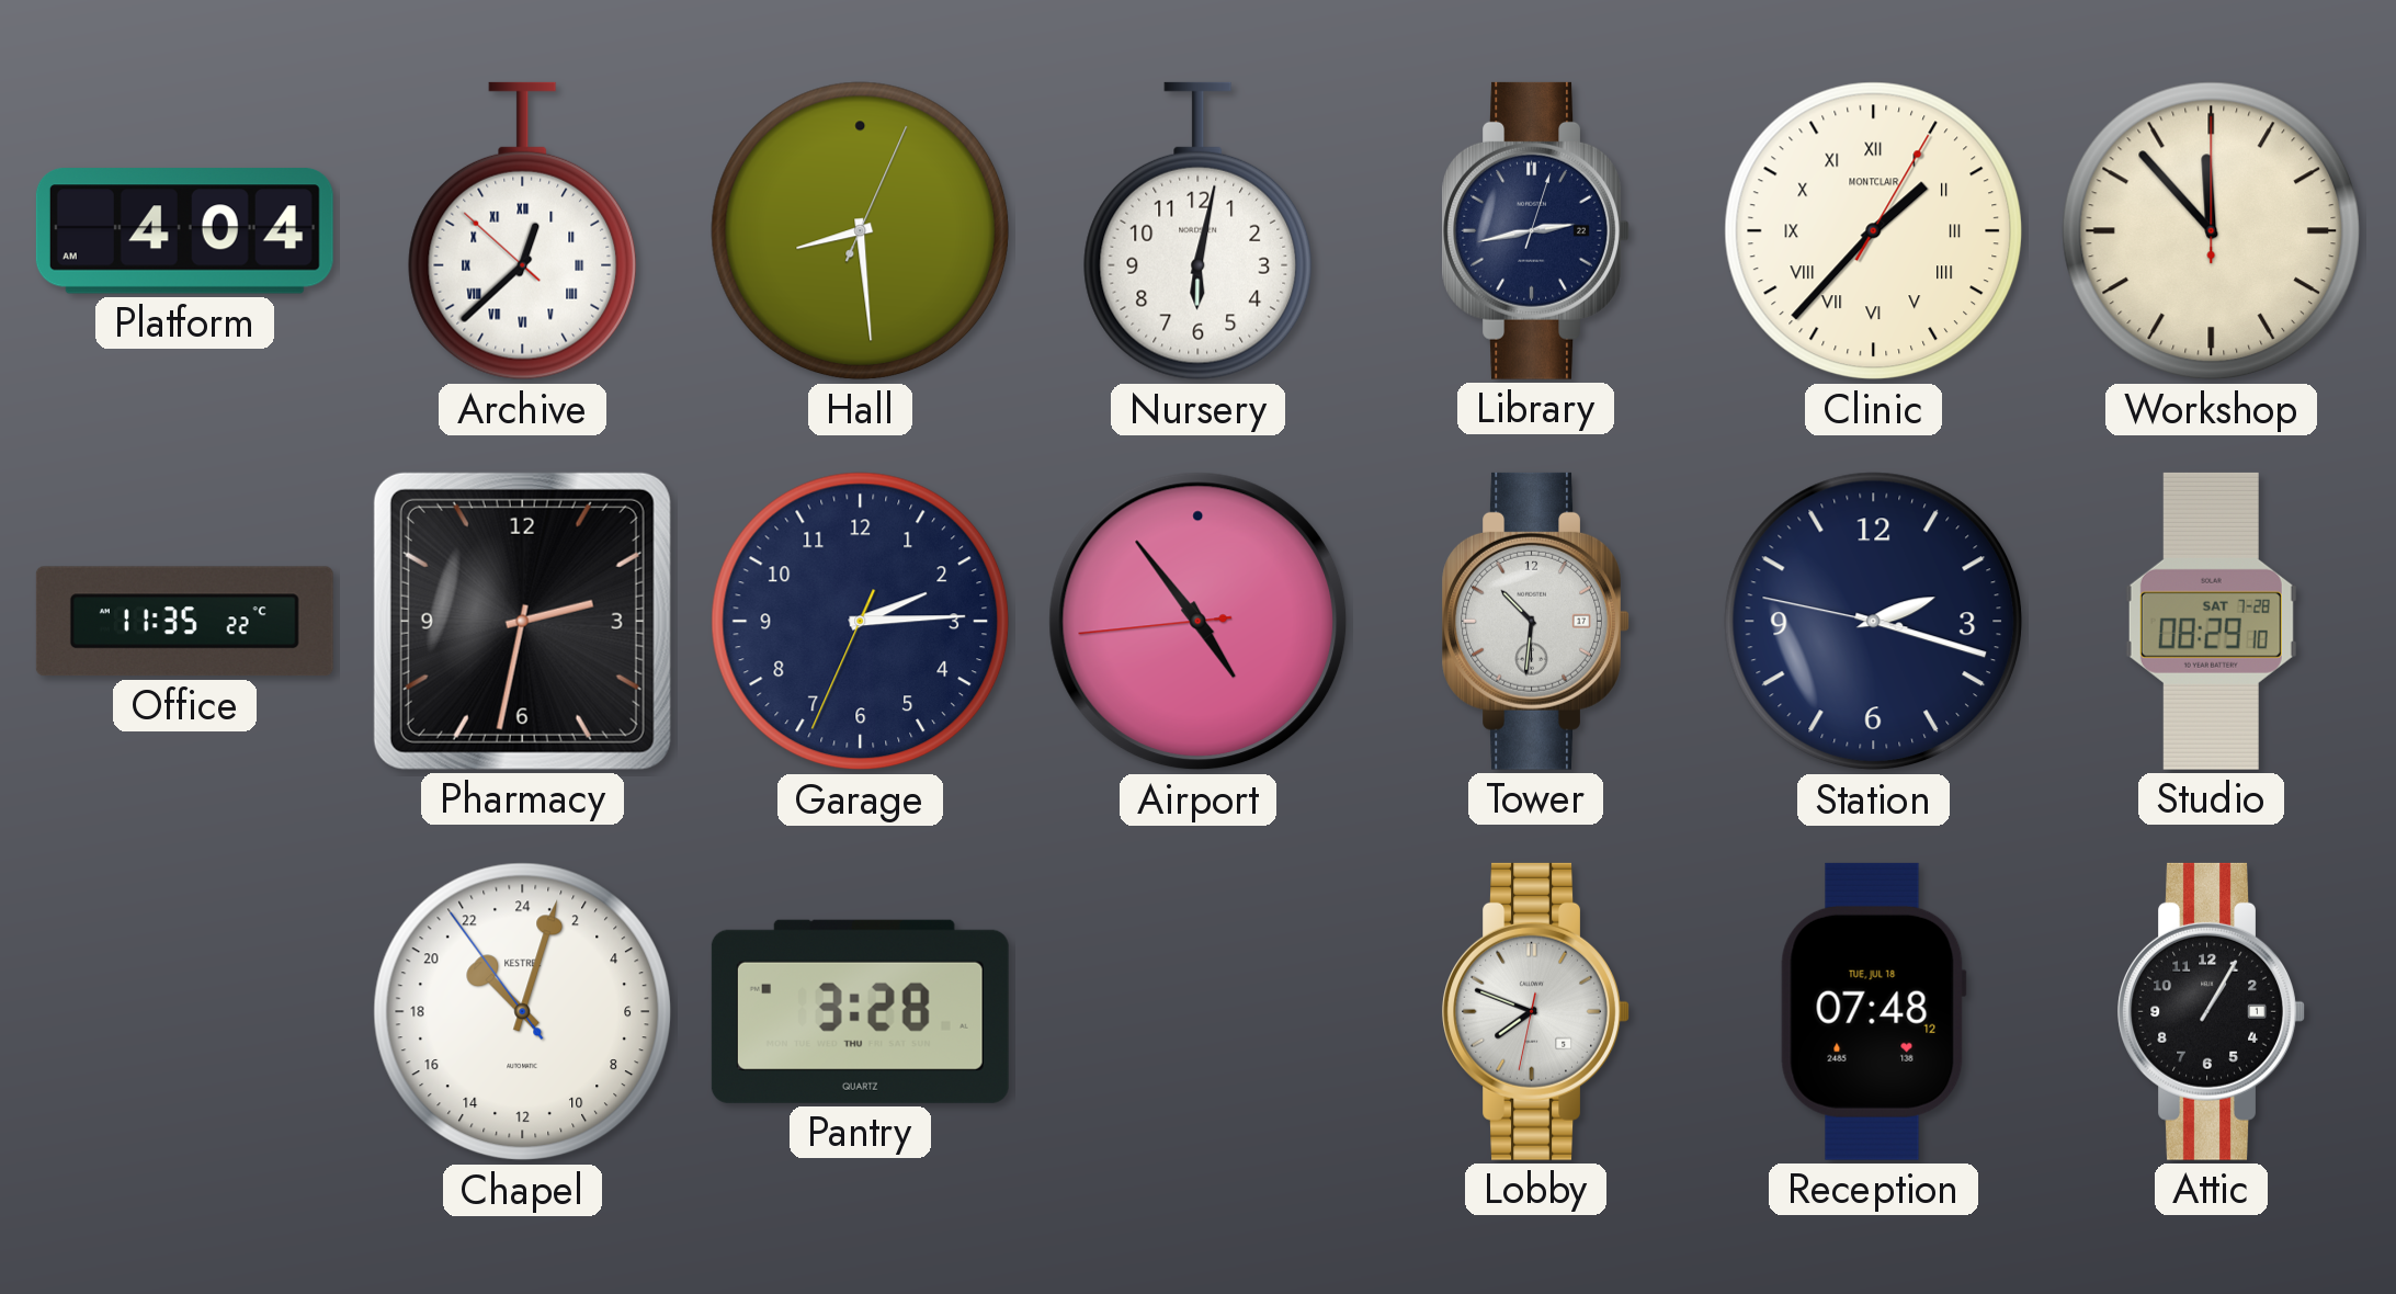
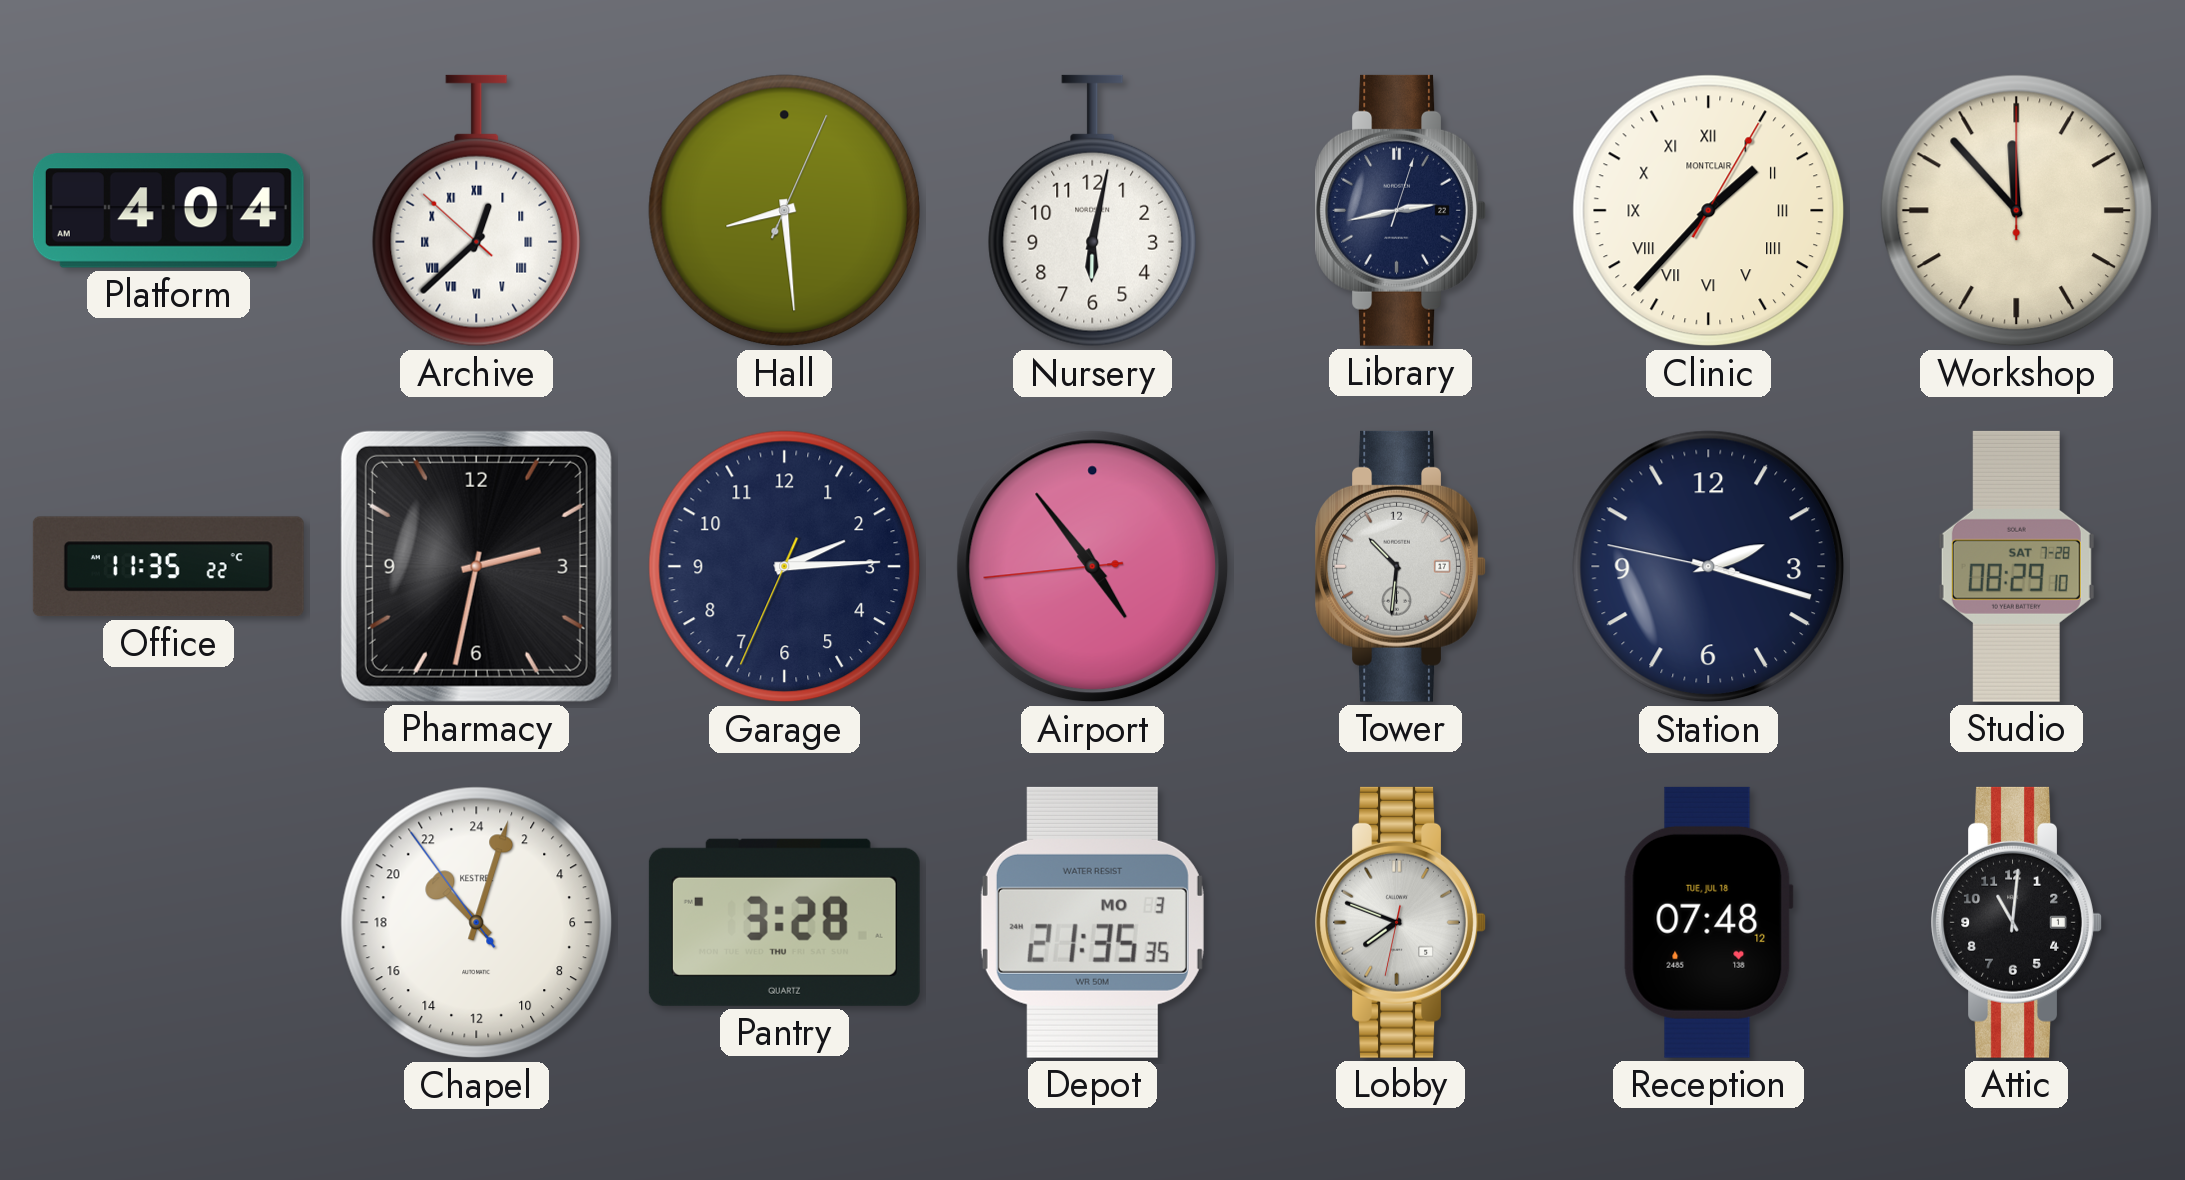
Depot: none -> 21:35 (1092, 922)
Attic: 1:05 -> 11:01 (2016, 922)
